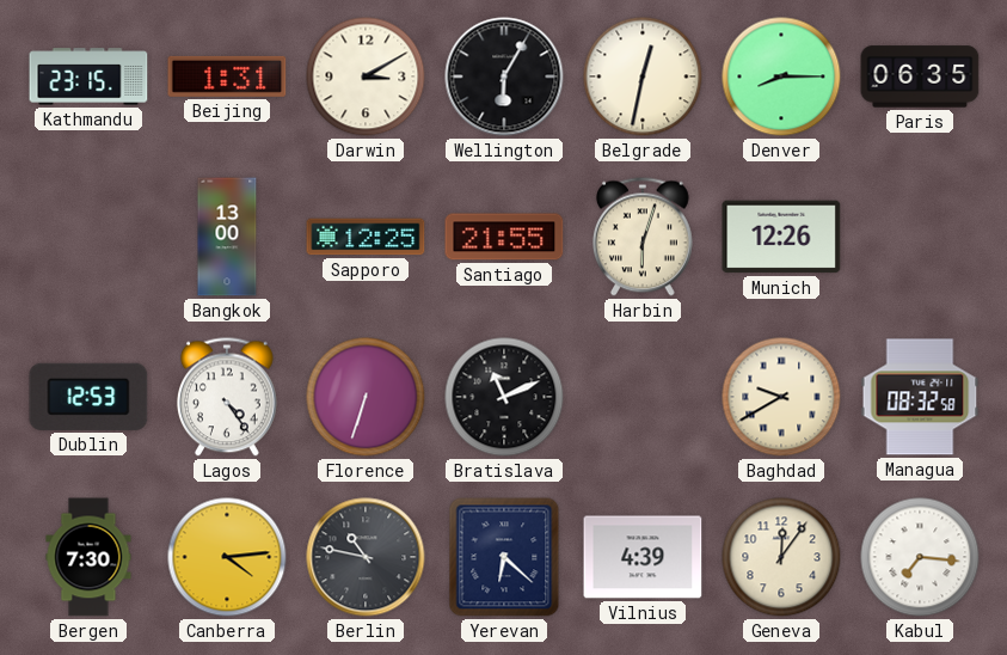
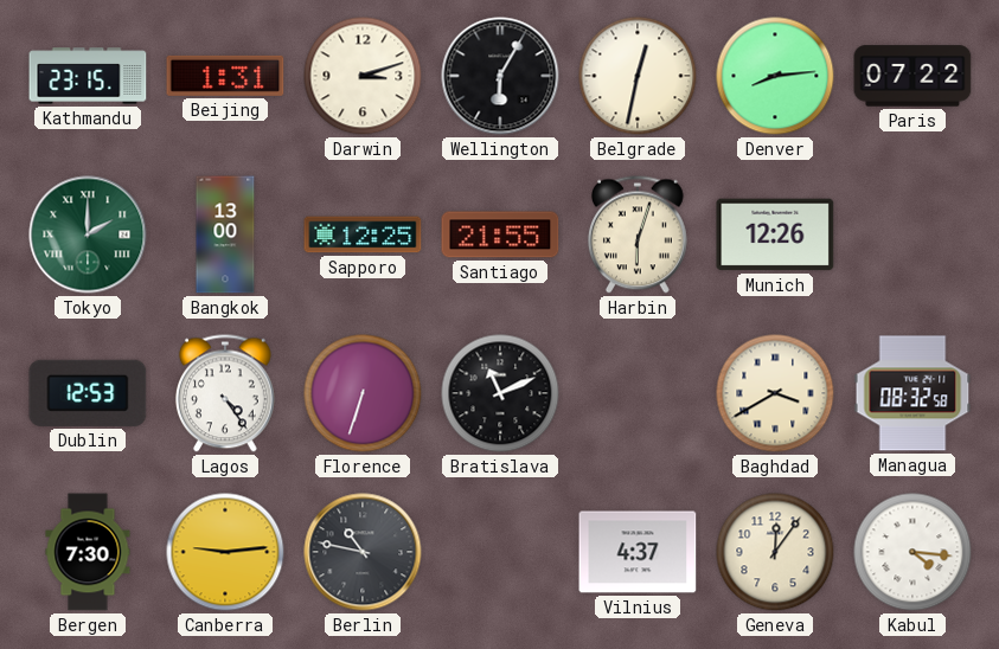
Darwin: 3:10 -> 3:12 (363, 76)
Denver: 8:15 -> 8:14 (775, 76)
Paris: 06:35 -> 07:22 (912, 76)
Tokyo: none -> 2:00 (88, 234)
Baghdad: 9:40 -> 3:40 (775, 393)
Canberra: 4:14 -> 9:14 (225, 552)
Yerevan: 6:22 -> none (504, 557)
Vilnius: 4:39 -> 4:37 (638, 552)
Kabul: 7:16 -> 4:16 (912, 552)
